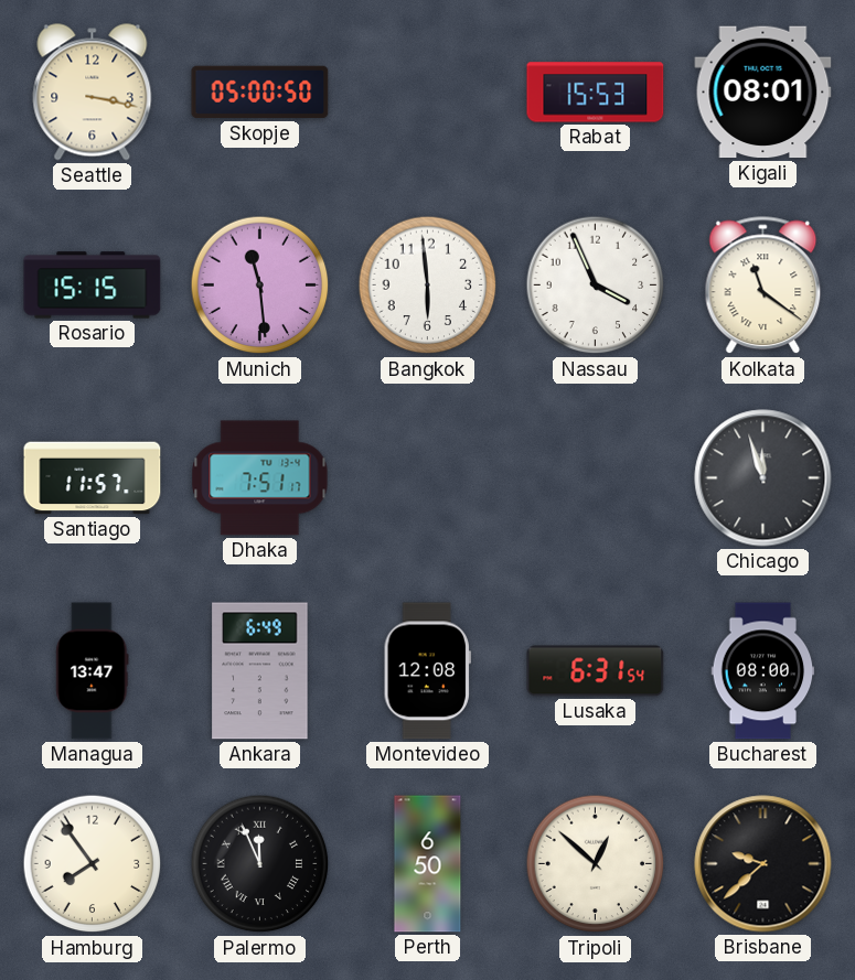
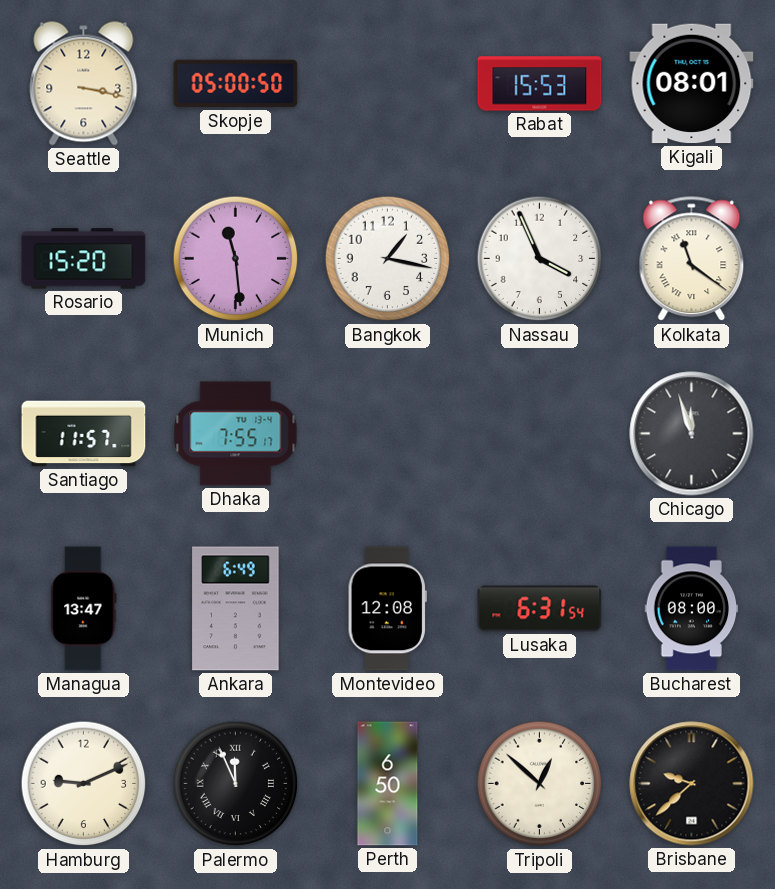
Rosario: 15:15 -> 15:20 (84, 259)
Bangkok: 5:59 -> 1:17 (388, 259)
Dhaka: 7:51 -> 7:55 (236, 434)
Hamburg: 7:54 -> 9:11 (84, 784)
